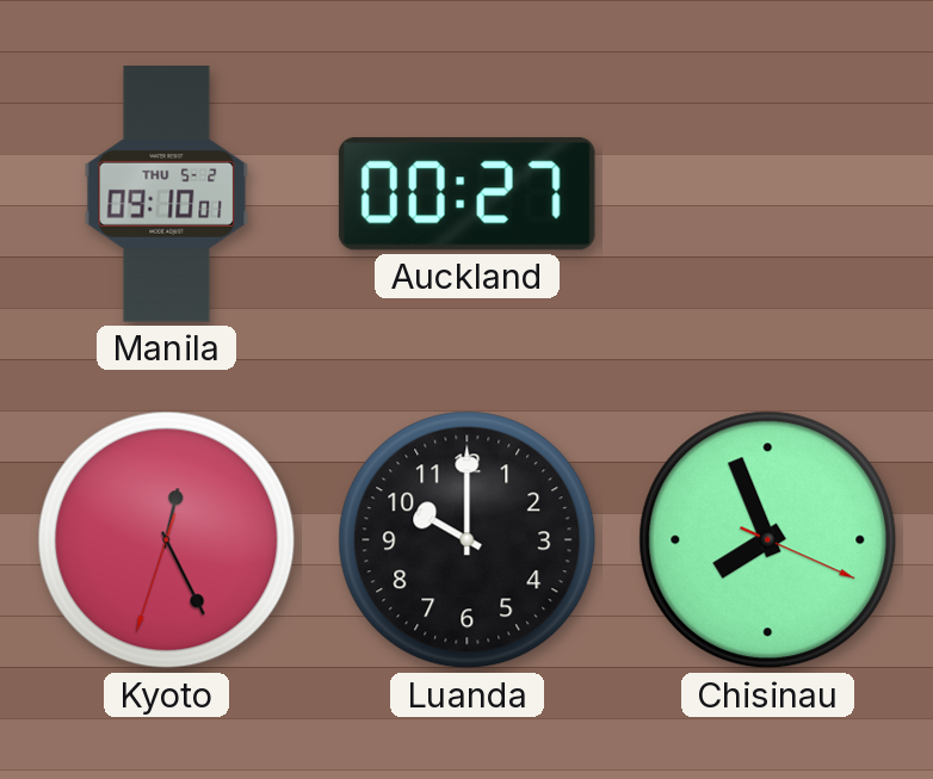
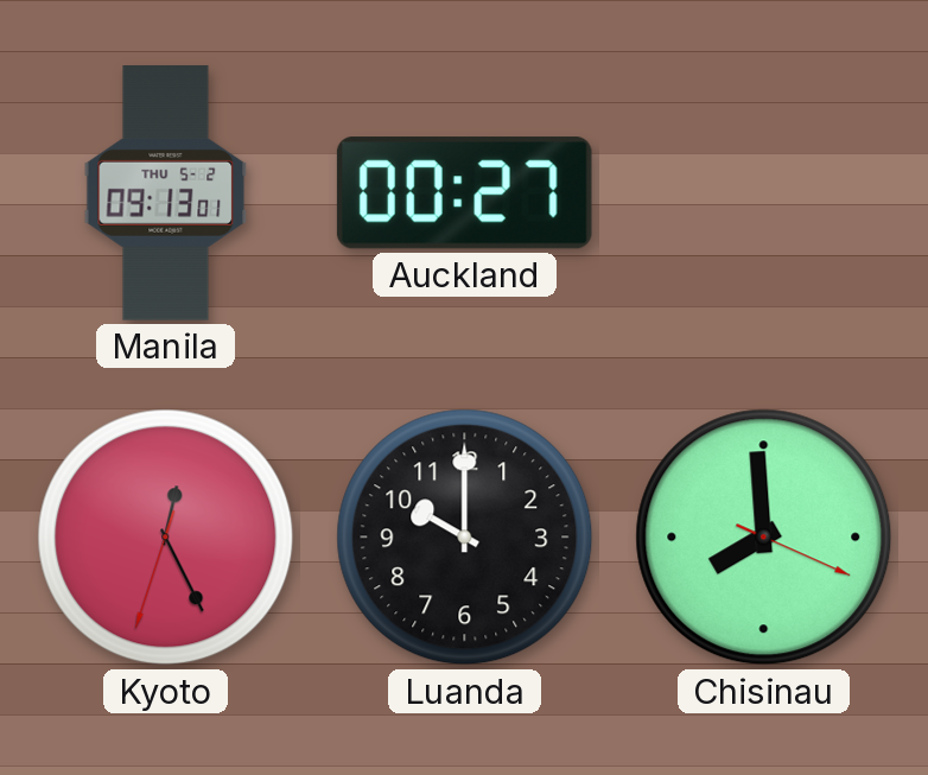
Manila: 09:10 -> 09:13 (166, 193)
Chisinau: 7:56 -> 7:59 (764, 538)
